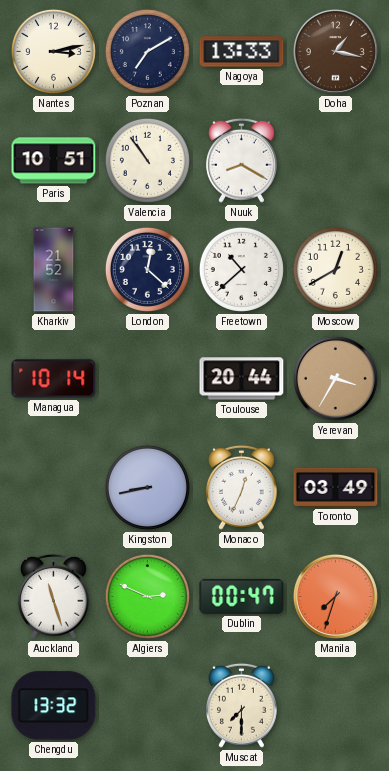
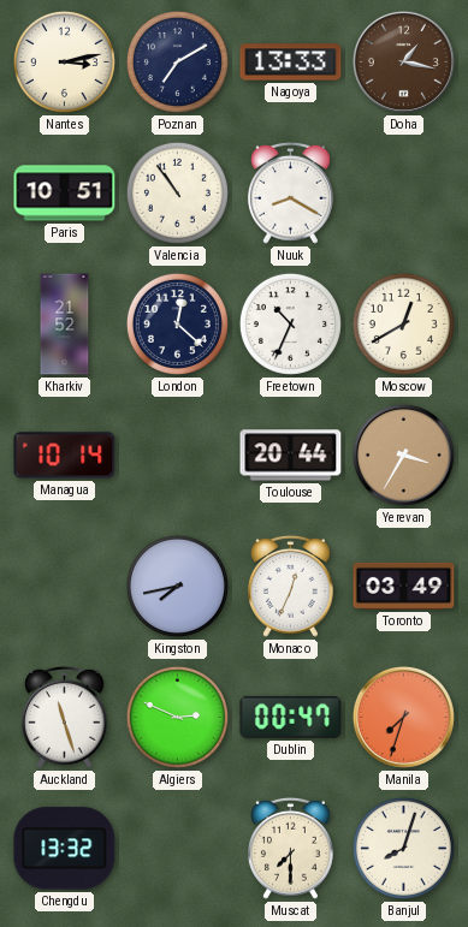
Freetown: 10:38 -> 10:34 (290, 323)
Kingston: 8:43 -> 7:43 (177, 586)
Banjul: none -> 8:03 (403, 848)
